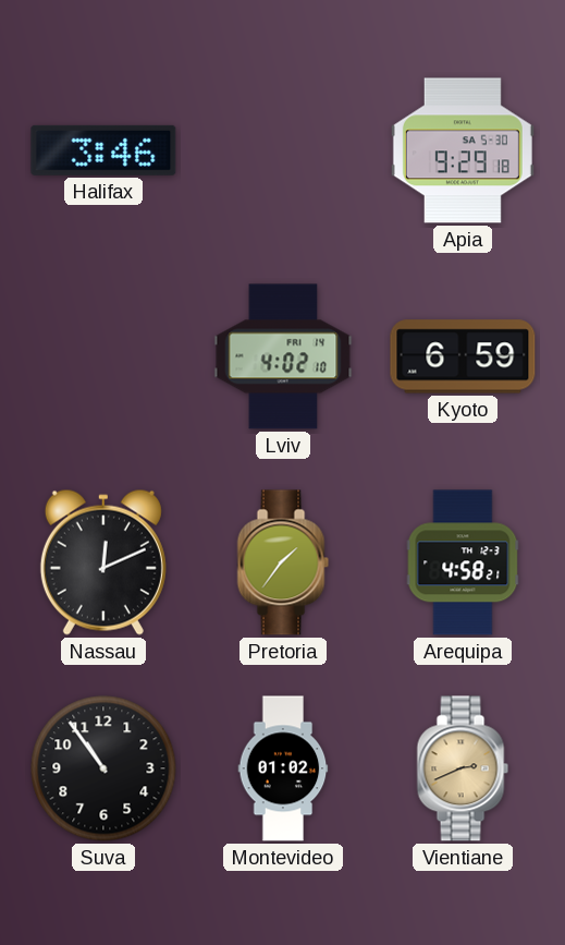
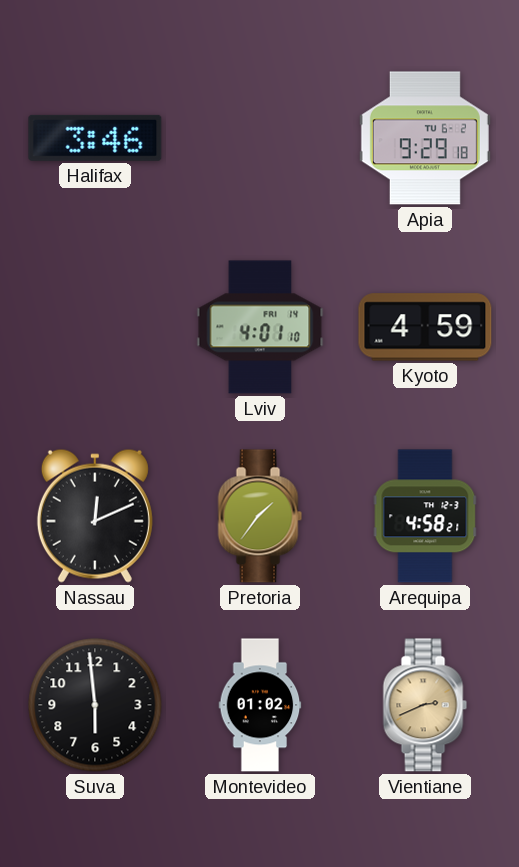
Apia date: SA 5-30 -> TU 6-2 (425, 138)
Lviv: 4:02 -> 4:01 (260, 327)
Kyoto: 6:59 -> 4:59 (425, 327)
Suva: 10:54 -> 5:59 (95, 705)
